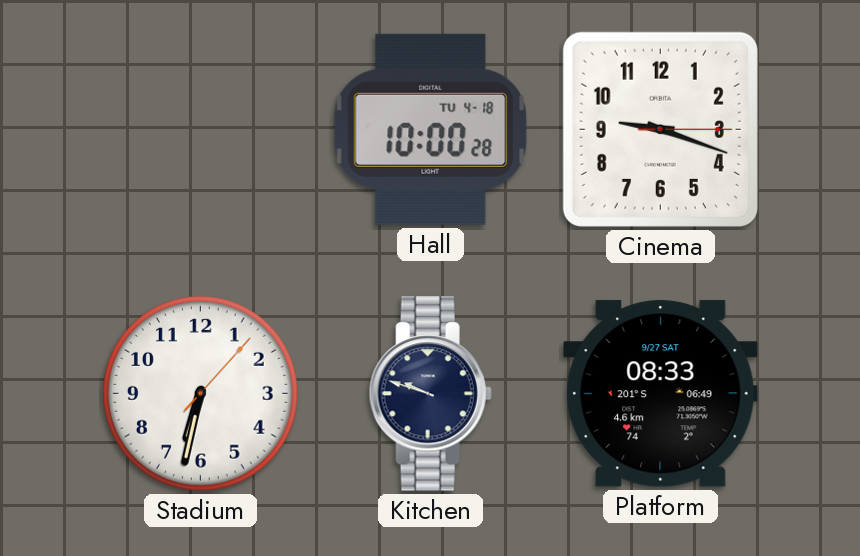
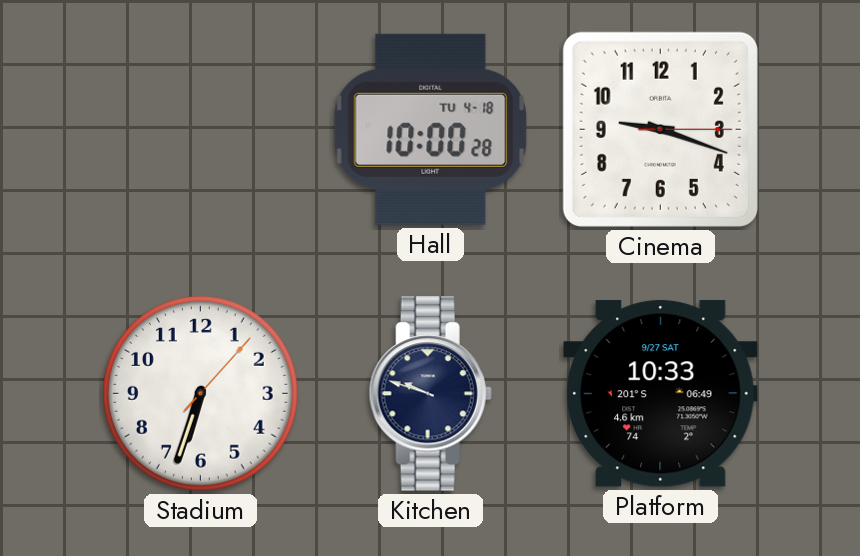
Stadium: 6:32 -> 6:33 (201, 394)
Platform: 08:33 -> 10:33 (661, 394)
